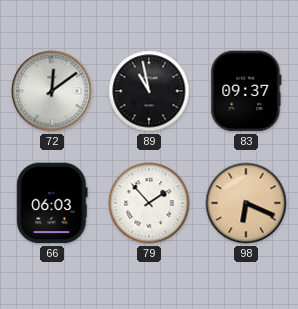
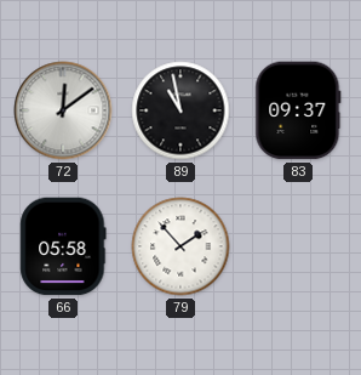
66: 06:03 -> 05:58 (63, 246)
98: 6:19 -> none (246, 203)
